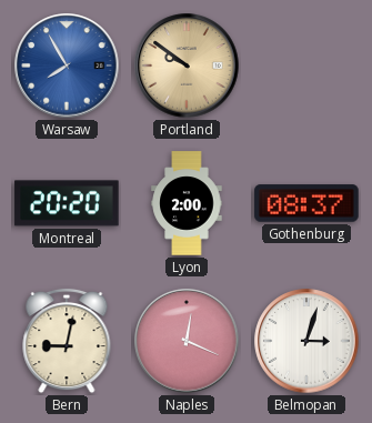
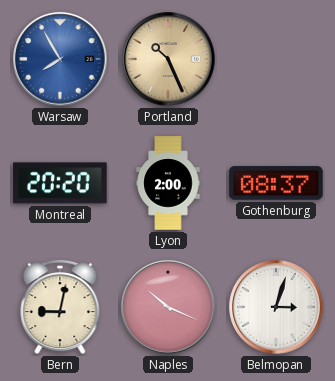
Portland: 9:51 -> 10:26 (168, 59)
Naples: 12:19 -> 10:19 (168, 307)
